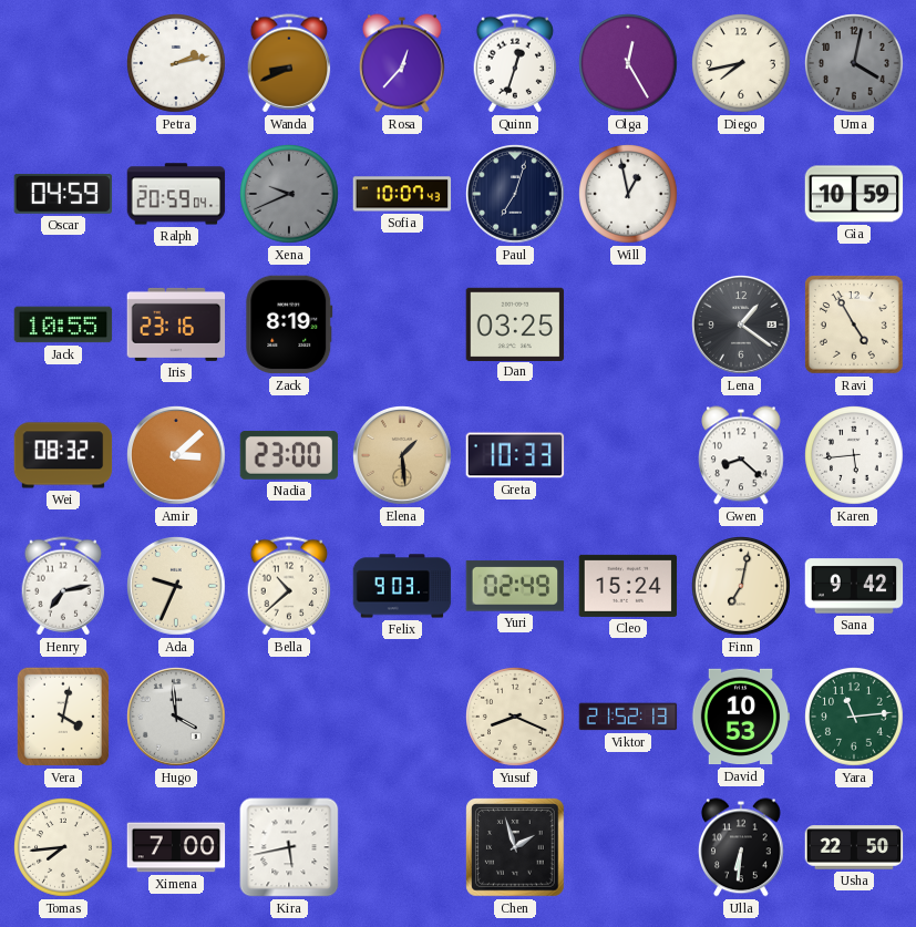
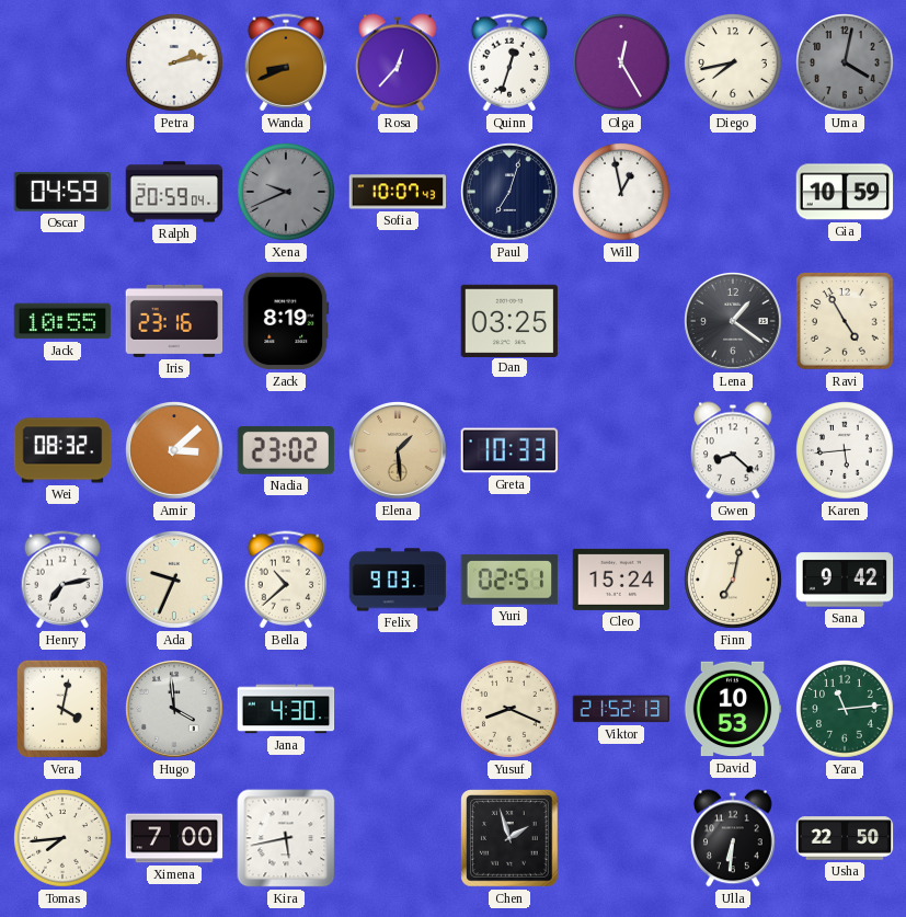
Nadia: 23:00 -> 23:02 (286, 451)
Yuri: 02:49 -> 02:51 (509, 580)
Jana: none -> 4:30 (286, 709)
